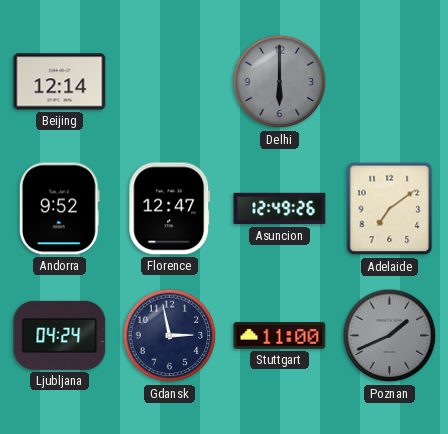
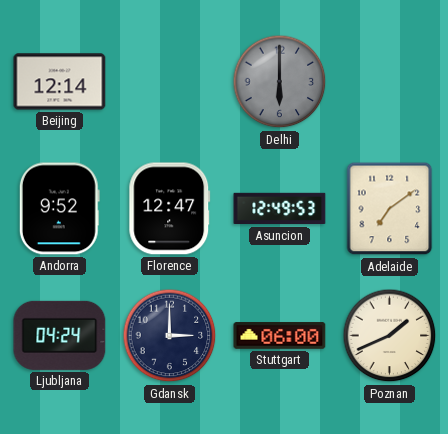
Asuncion: 12:49:26 -> 12:49:53 (280, 209)
Gdansk: 2:58 -> 3:00 (170, 336)
Stuttgart: 11:00 -> 06:00 (280, 336)
Poznan dial: grey -> cream (390, 336)
